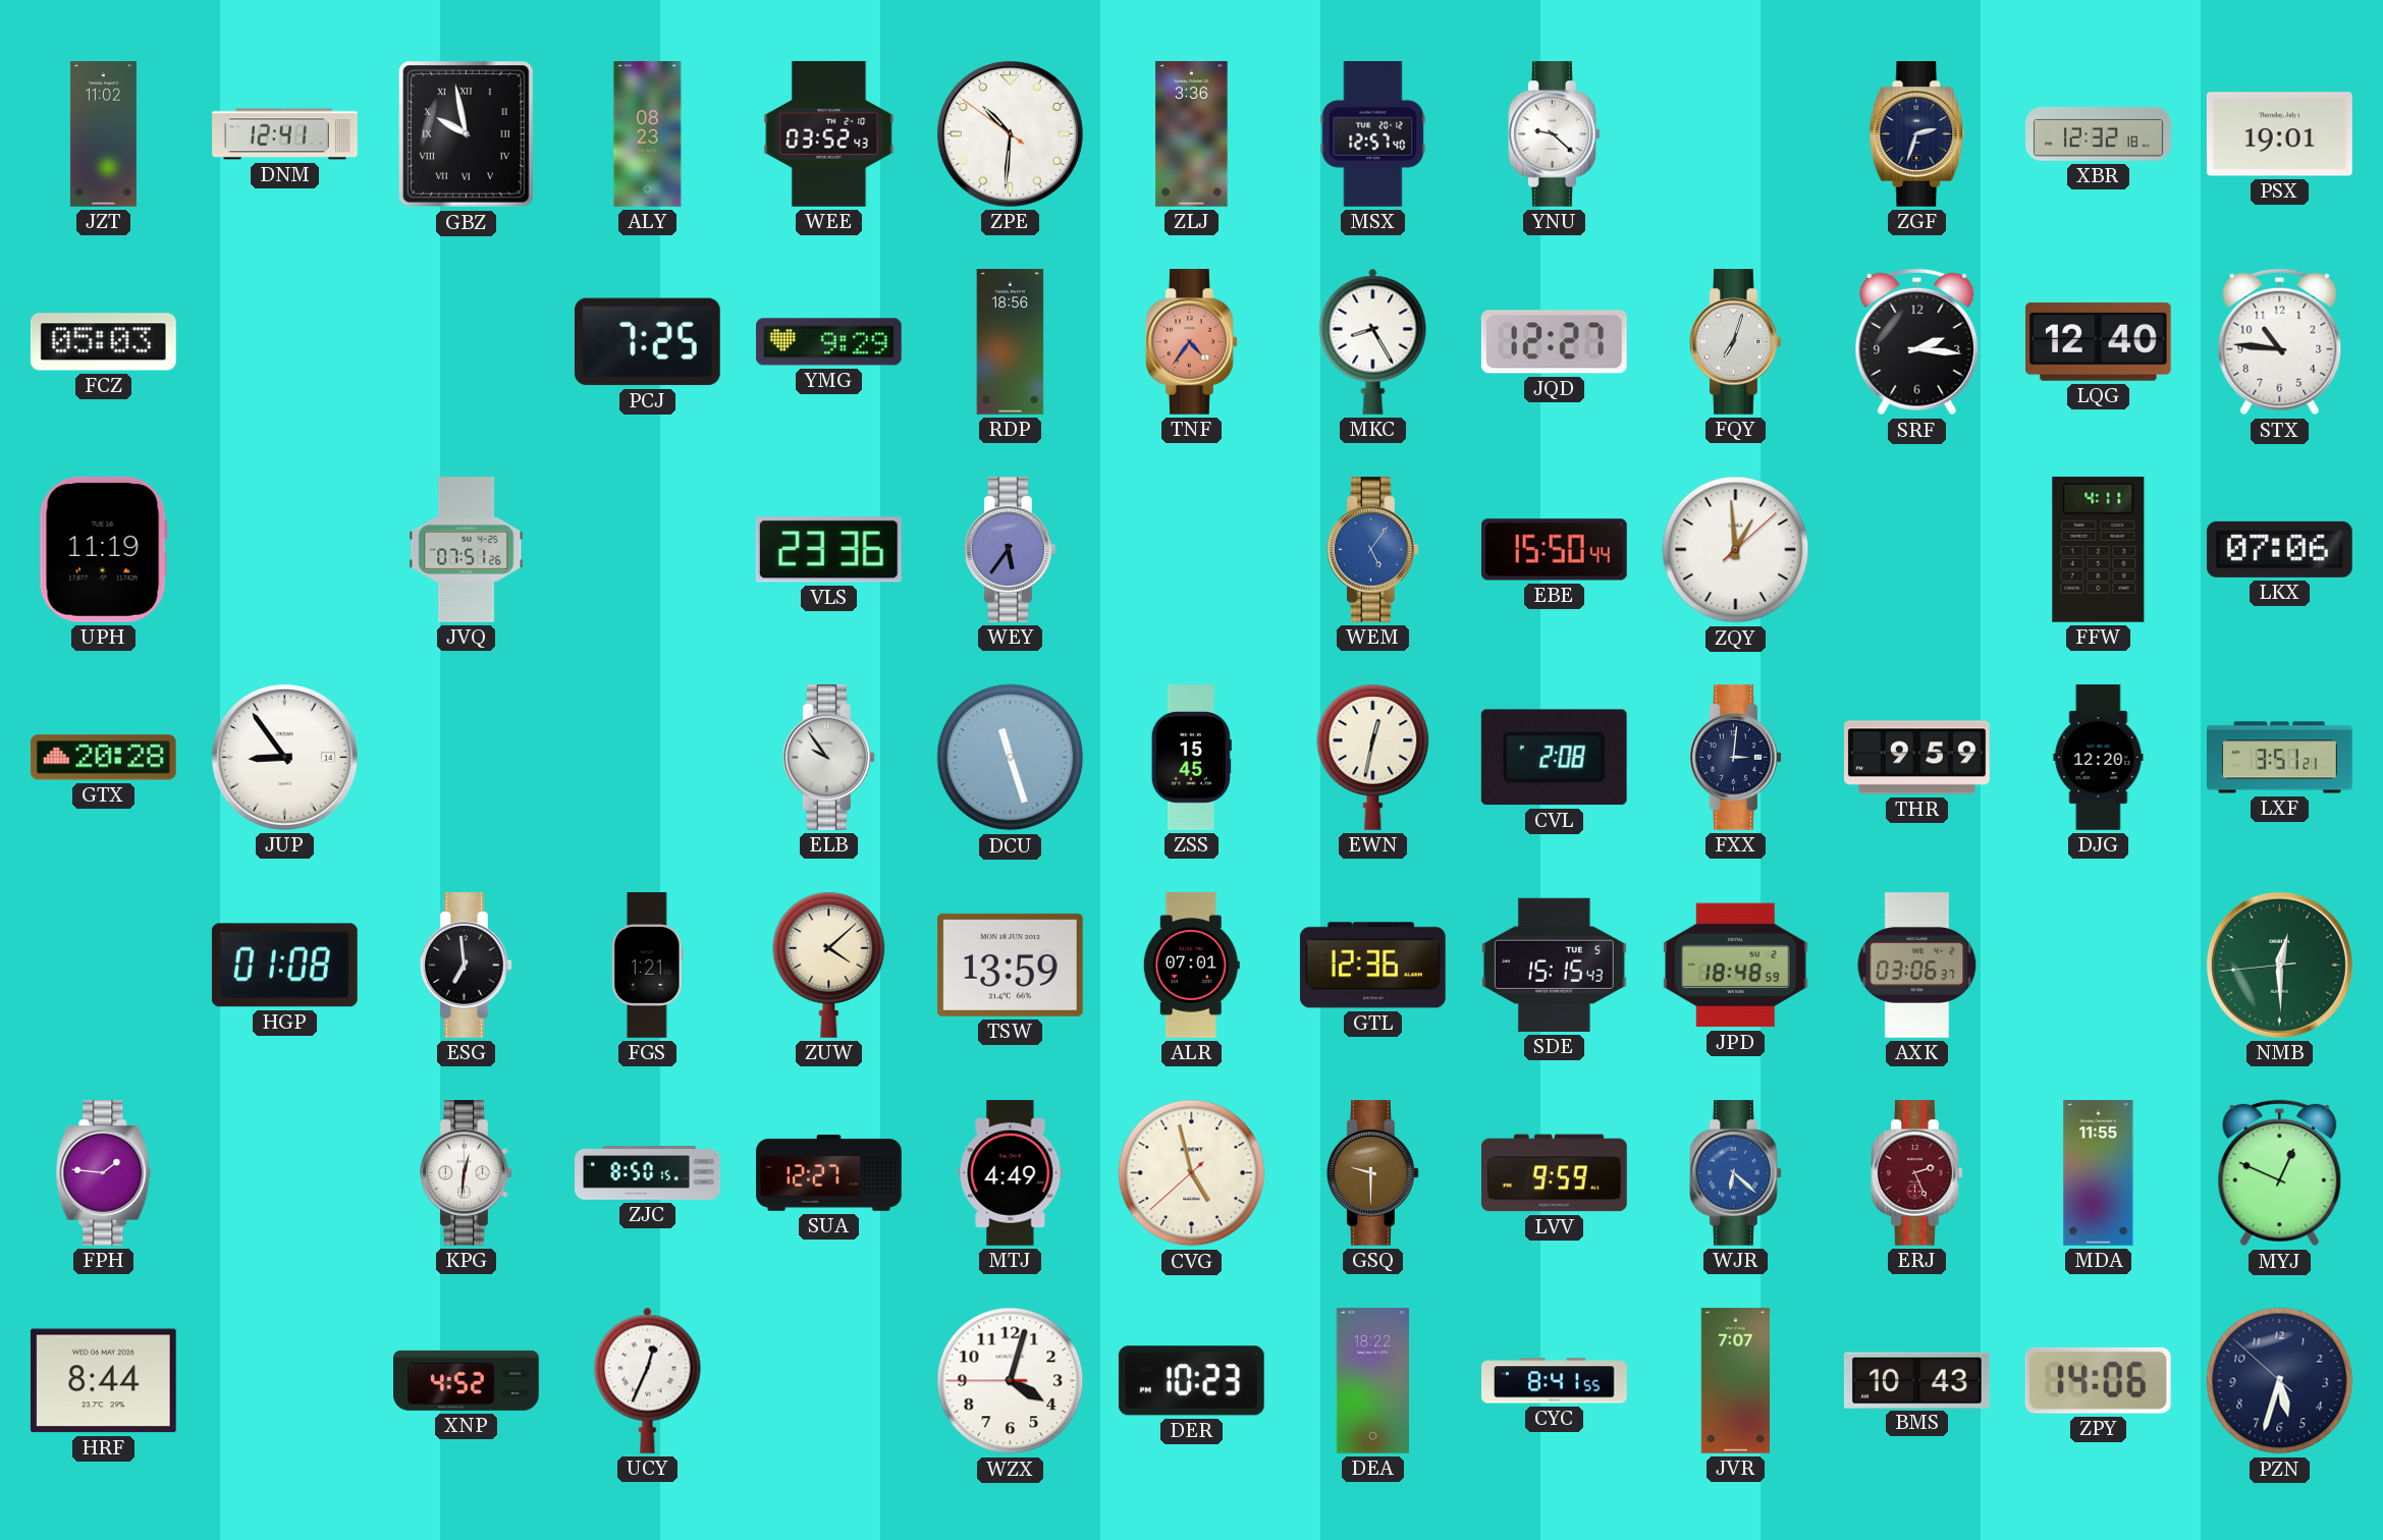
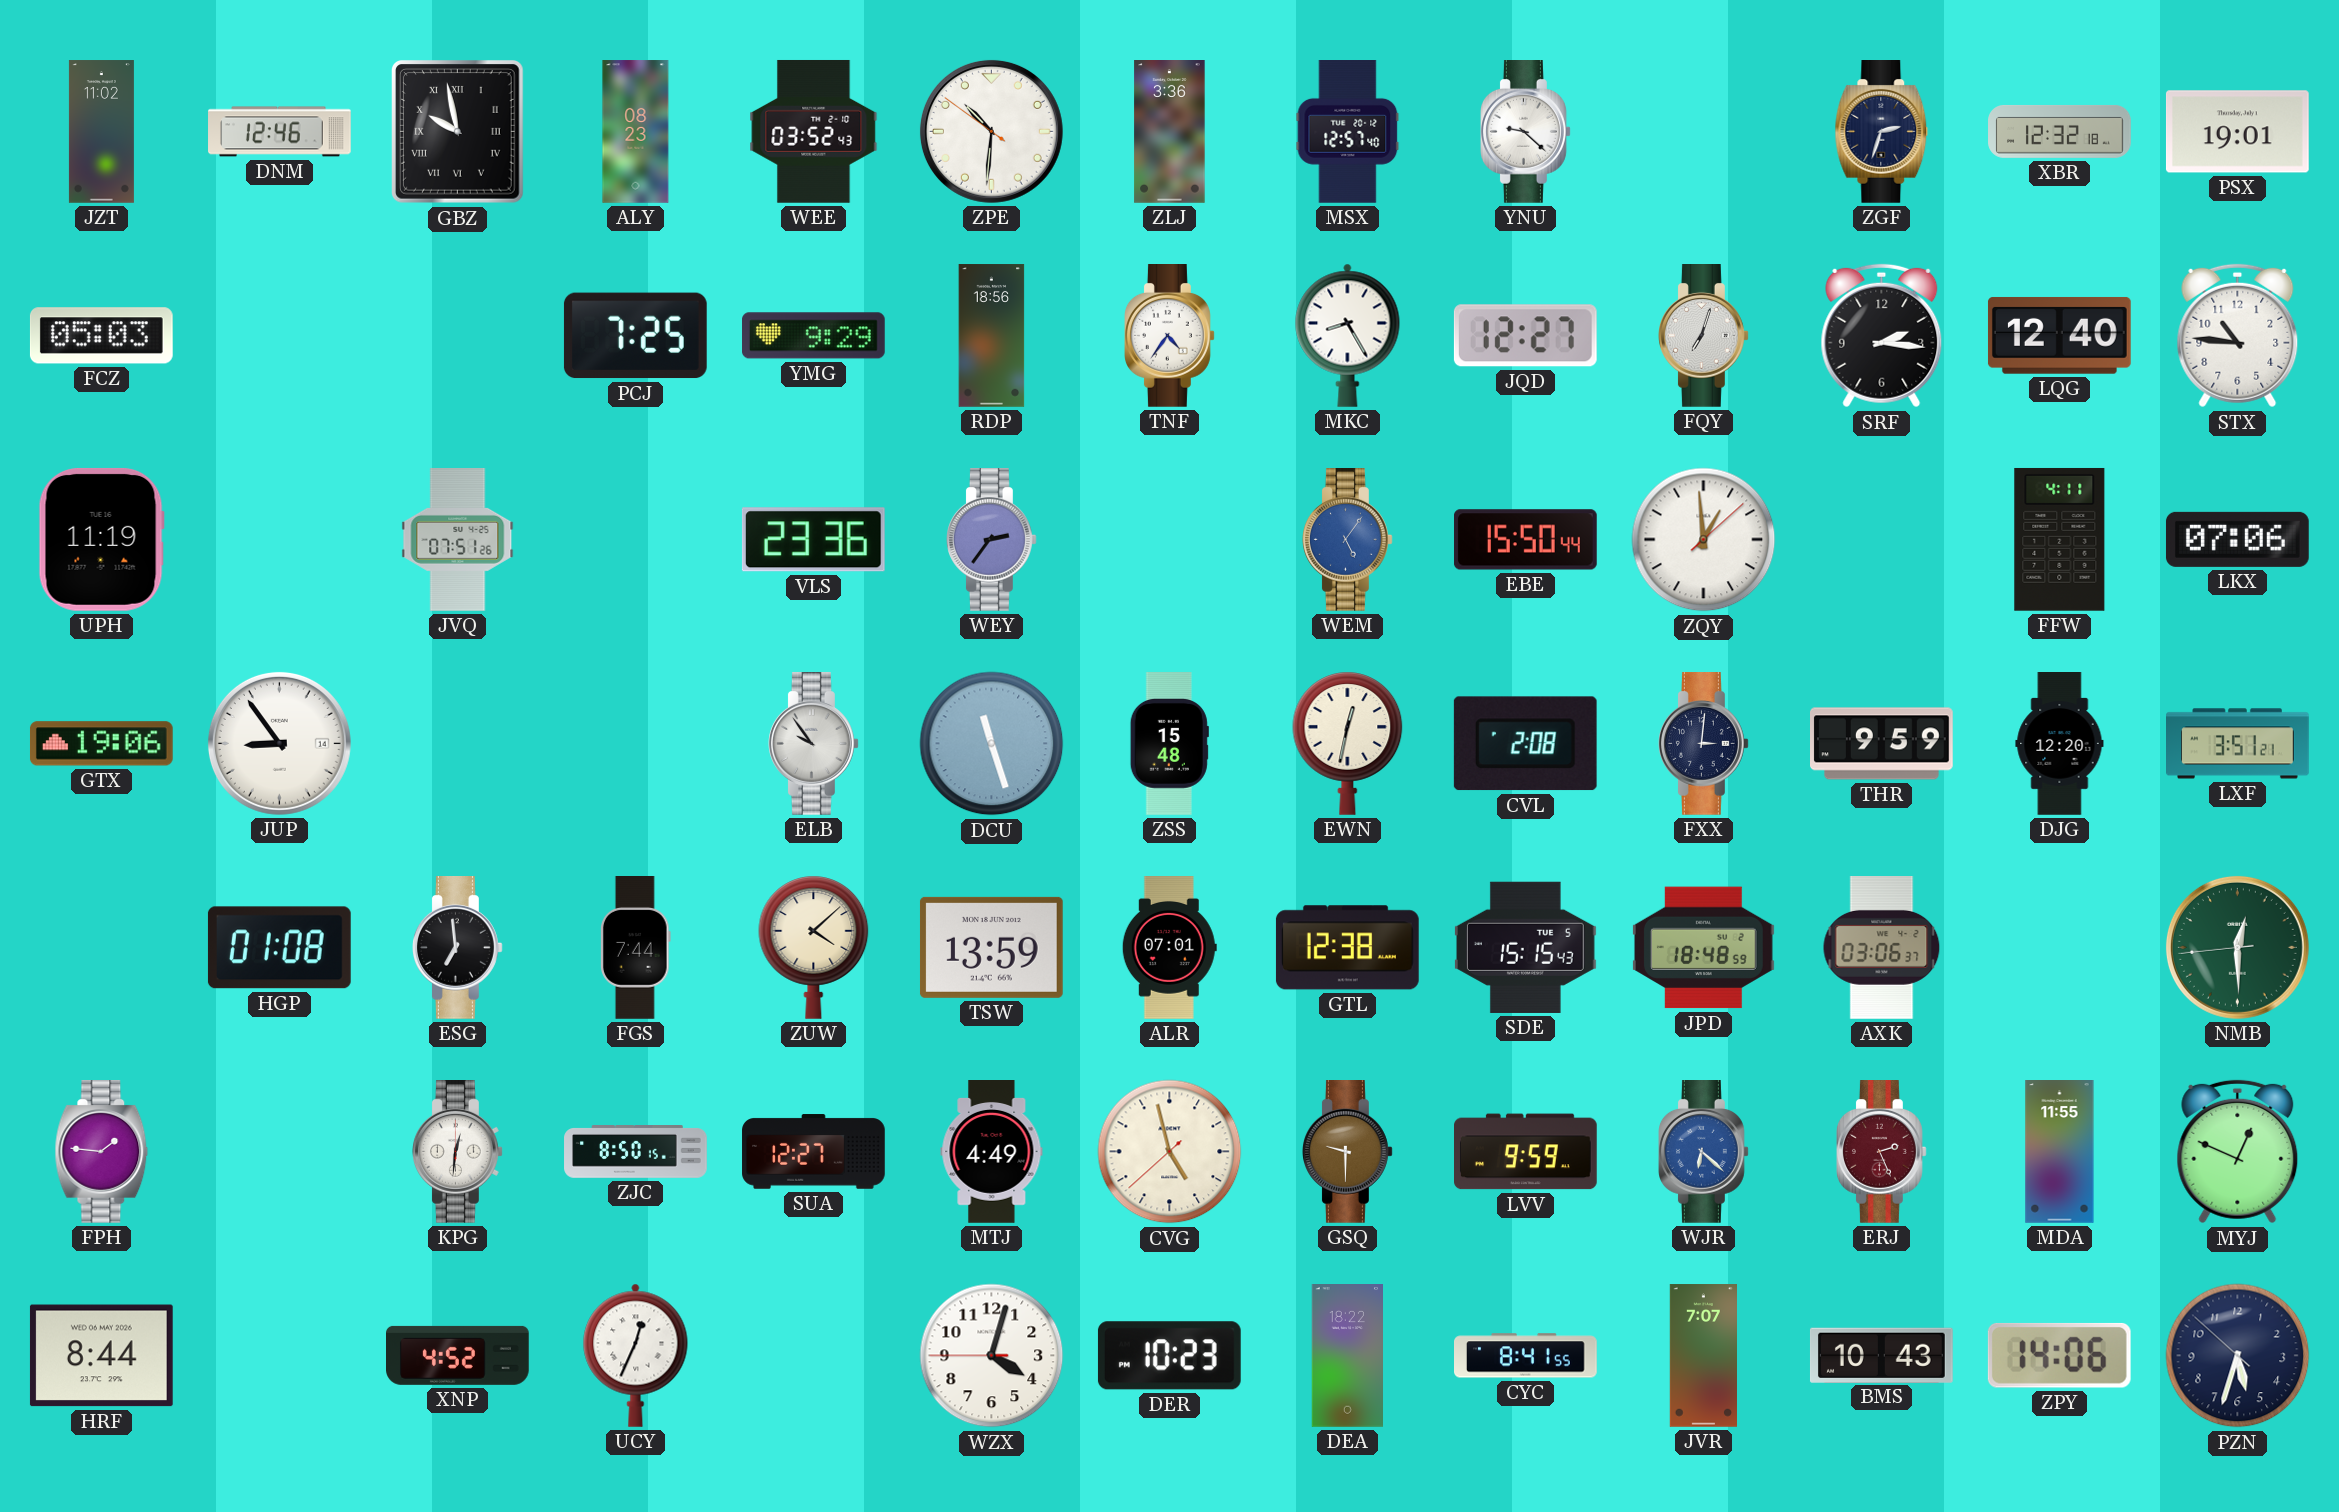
DNM: 12:41 -> 12:46 (280, 132)
TNF dial: salmon -> white (1170, 336)
WEY: 5:36 -> 2:36 (992, 540)
GTX: 20:28 -> 19:06 (101, 744)
ZSS: 15:45 -> 15:48 (1169, 744)
FGS: 1:21 -> 7:44 (636, 948)
GTL: 12:36 -> 12:38 (1347, 948)
